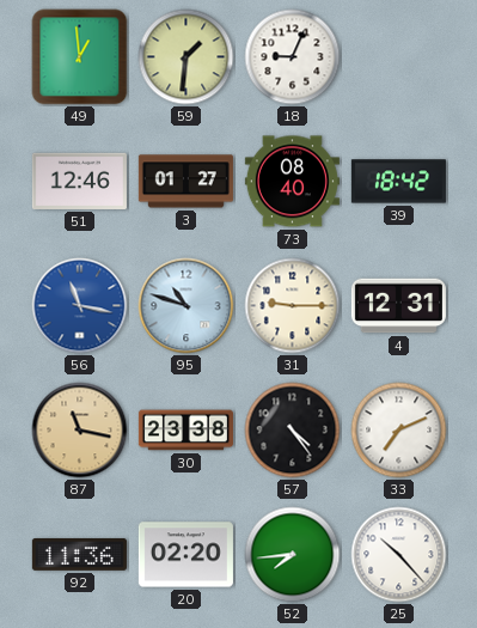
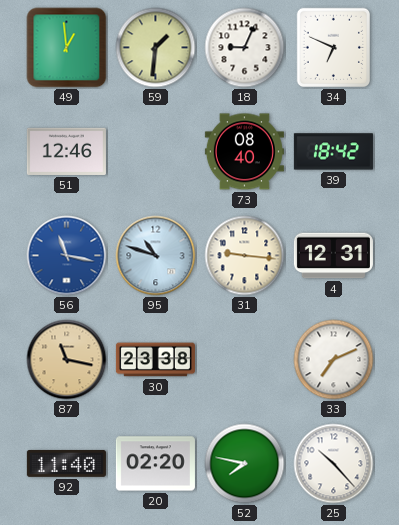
34: none -> 6:49 (333, 48)
3: 01:27 -> none (185, 182)
31: 9:15 -> 9:16 (245, 256)
57: 4:24 -> none (293, 431)
92: 11:36 -> 11:40 (66, 463)
52: 7:44 -> 7:47 (245, 464)
